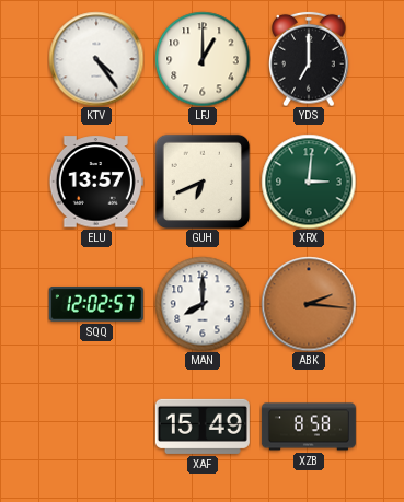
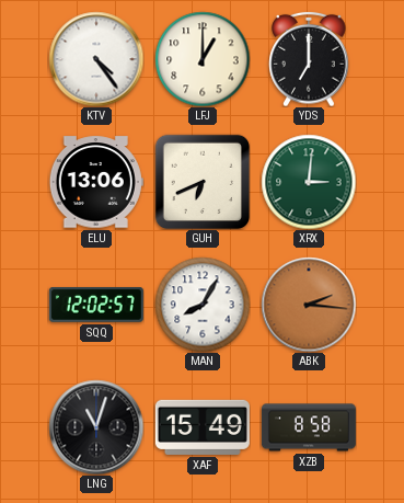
ELU: 13:57 -> 13:06 (96, 182)
MAN: 8:00 -> 8:05 (203, 305)
LNG: none -> 11:03 (96, 427)
